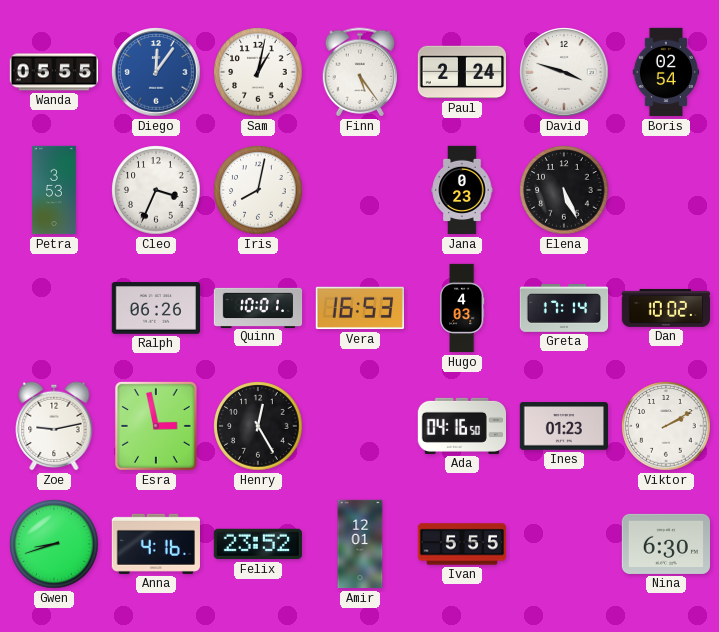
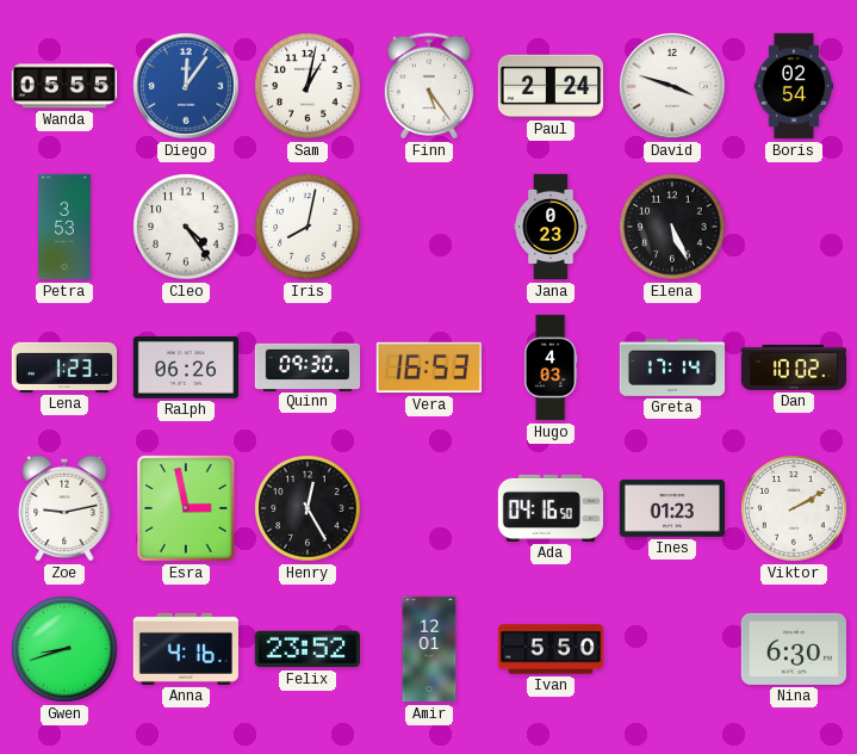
Cleo: 3:34 -> 4:24 (186, 227)
Lena: none -> 1:23 (63, 367)
Quinn: 10:01 -> 09:30 (308, 366)
Ivan: 5:55 -> 5:50 (551, 649)
